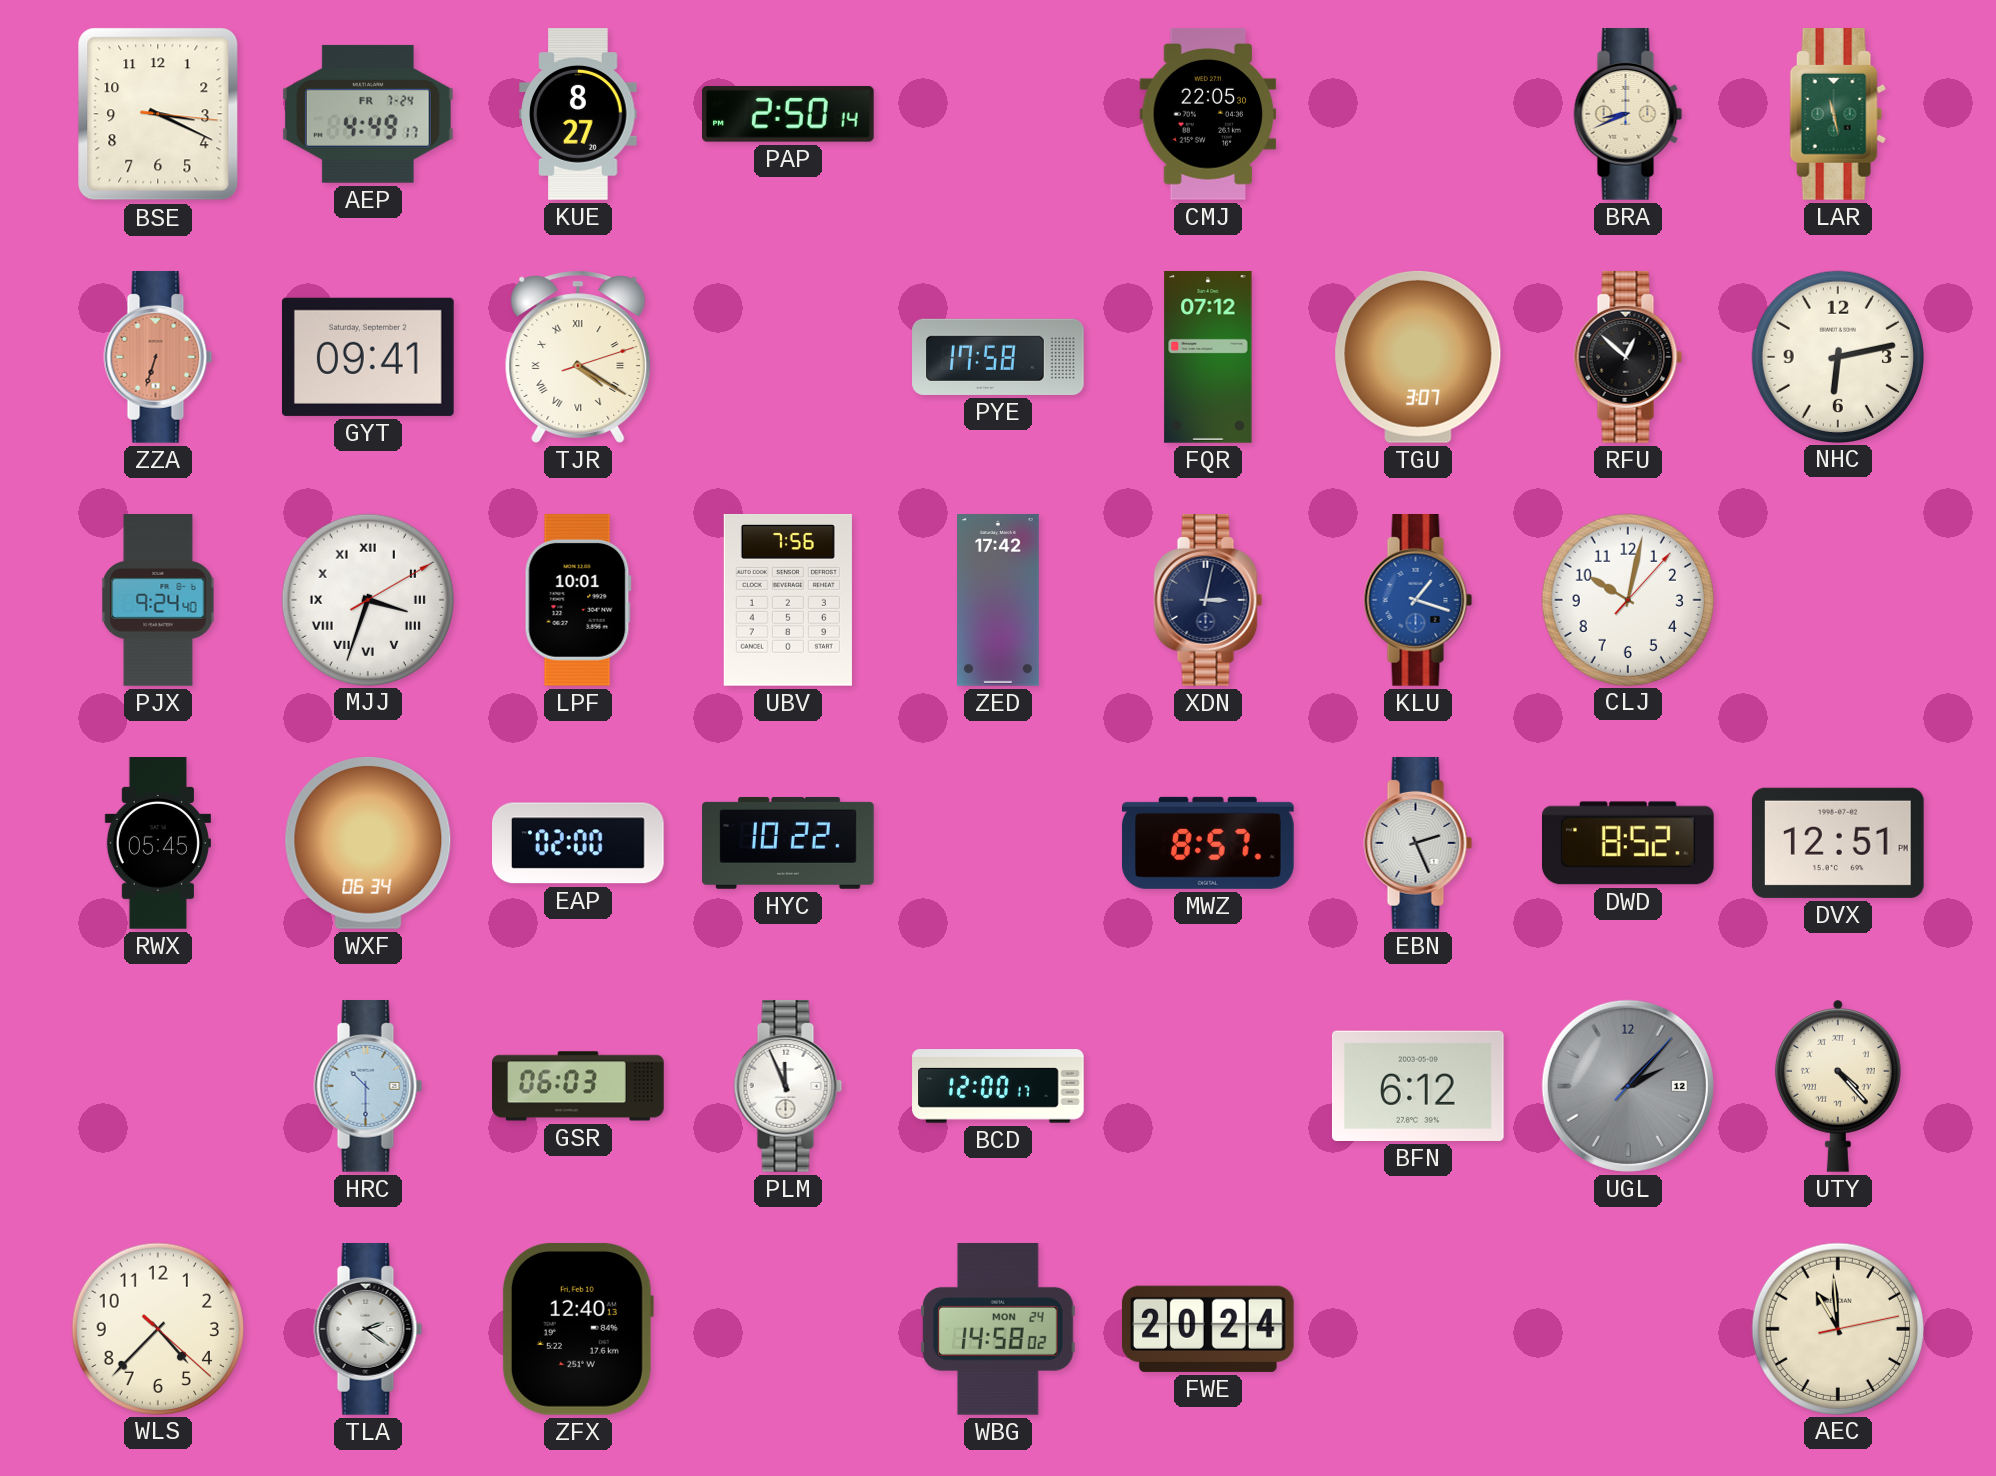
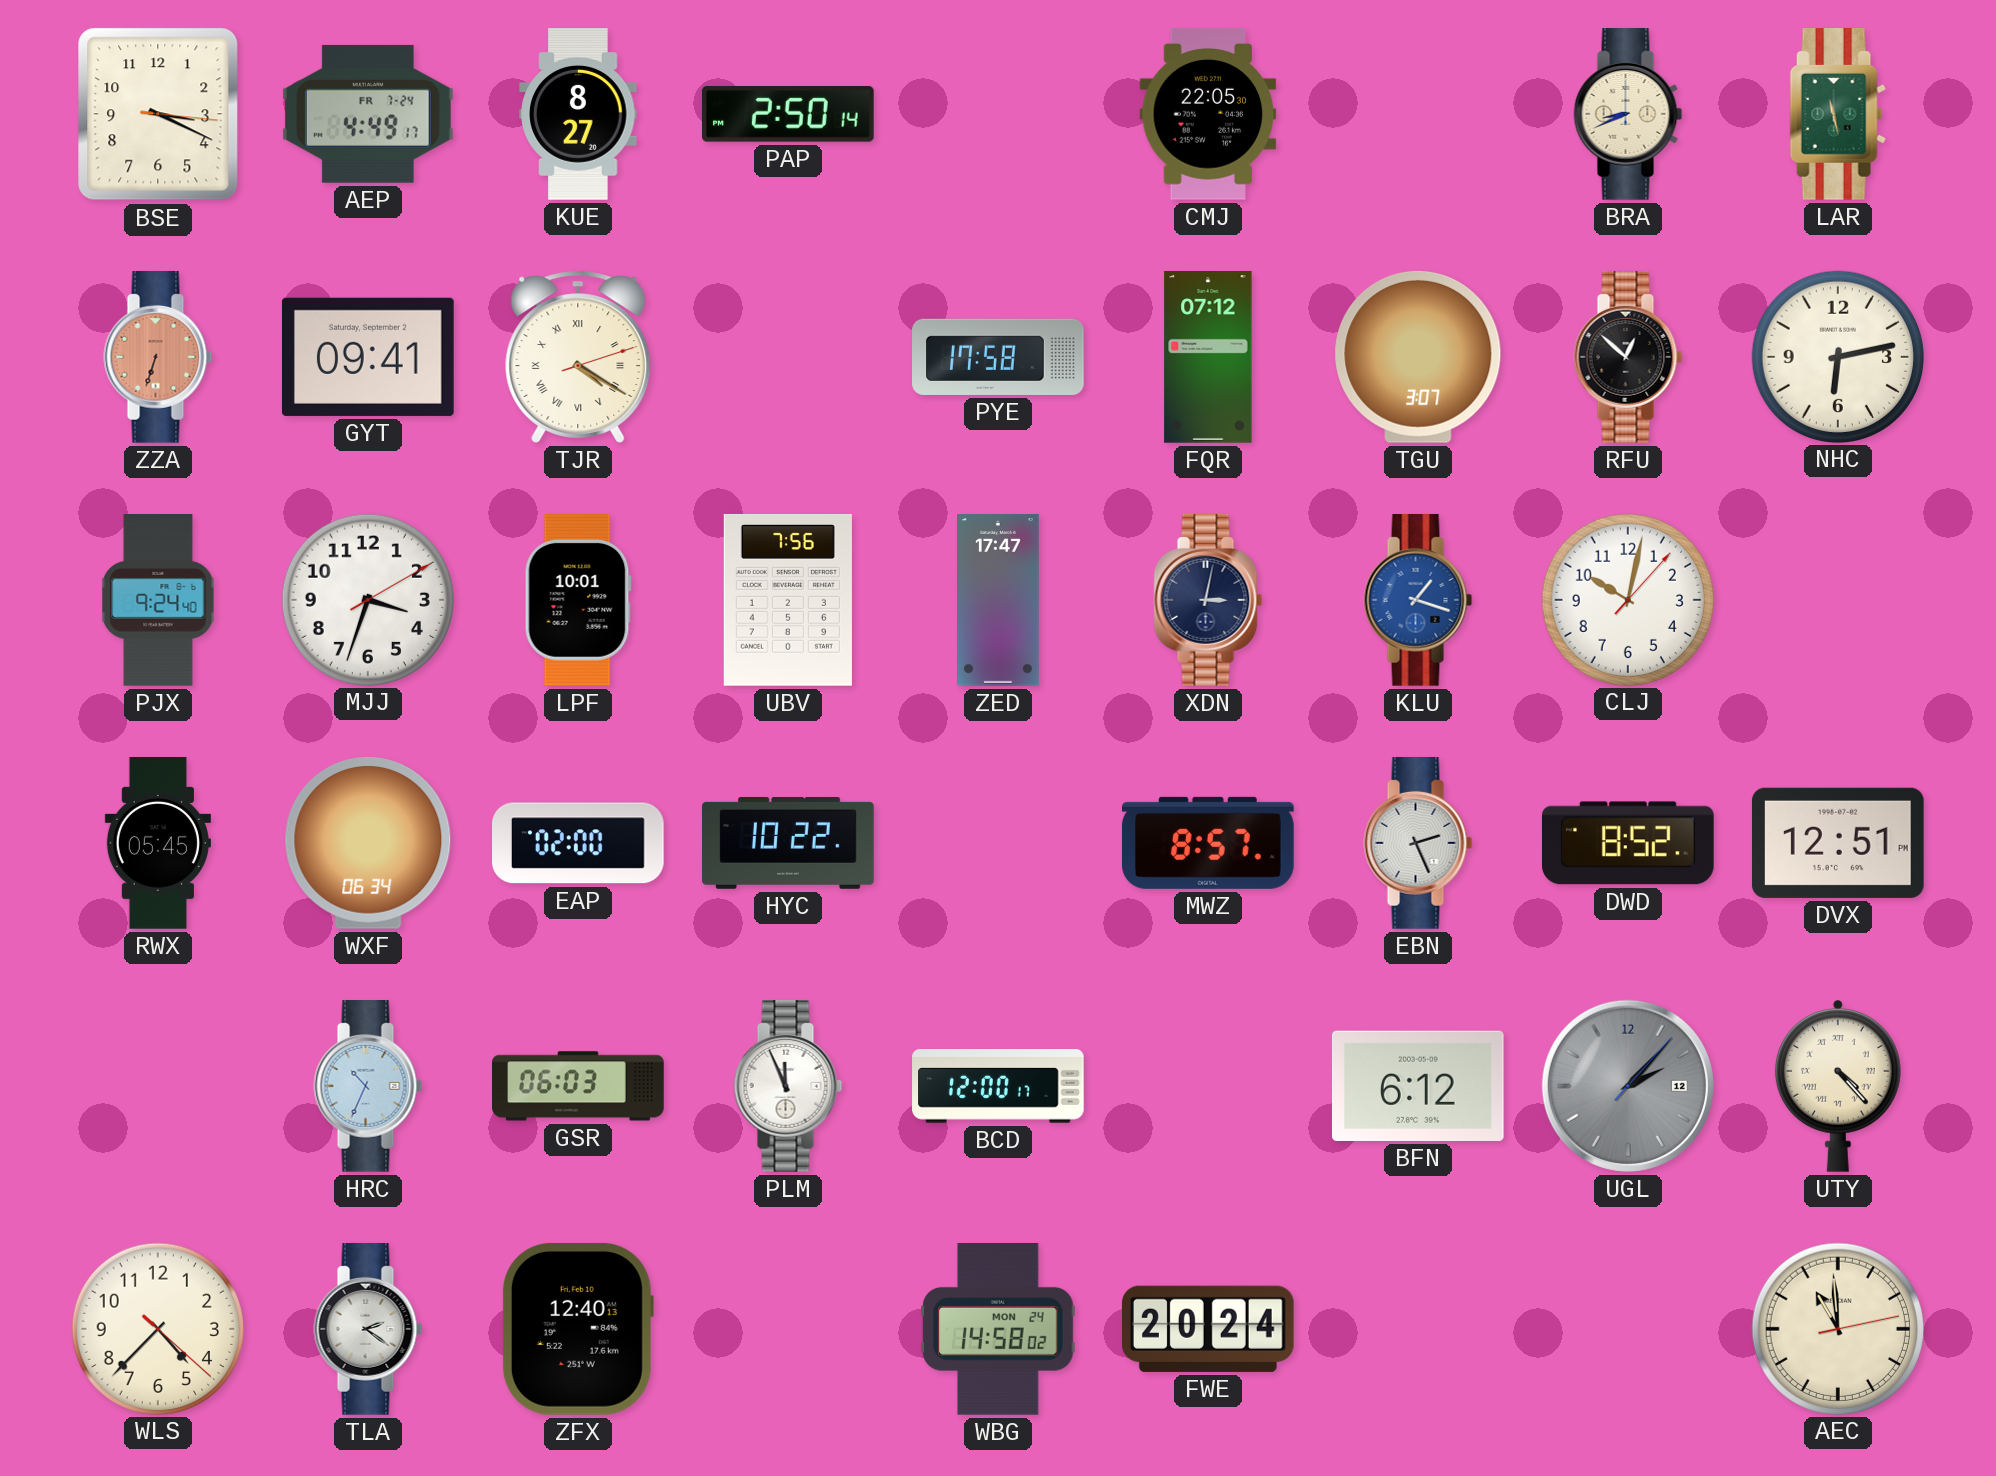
MJJ numerals: Roman -> Arabic (367, 599)
ZED: 17:42 -> 17:47 (999, 600)
HRC: 10:30 -> 10:34 (368, 1087)
